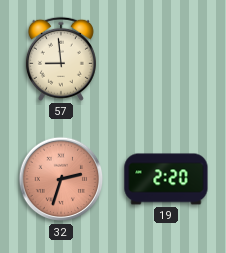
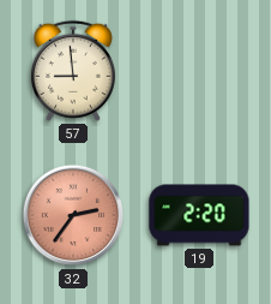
32: 2:33 -> 2:36 (73, 215)
